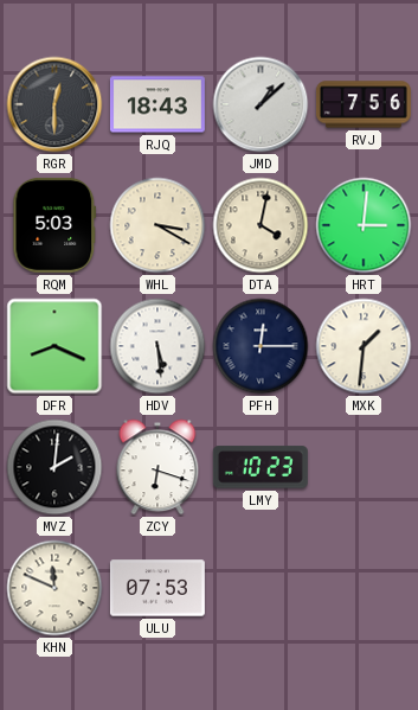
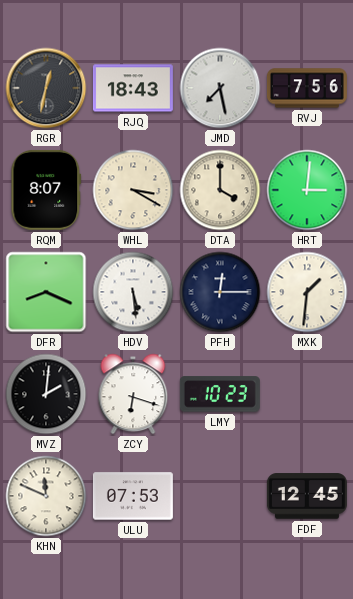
RGR: 12:30 -> 12:32 (46, 88)
JMD: 1:08 -> 7:28 (220, 88)
RQM: 5:03 -> 8:07 (46, 190)
DTA: 4:02 -> 4:00 (220, 190)
FDF: none -> 12:45 (307, 496)
